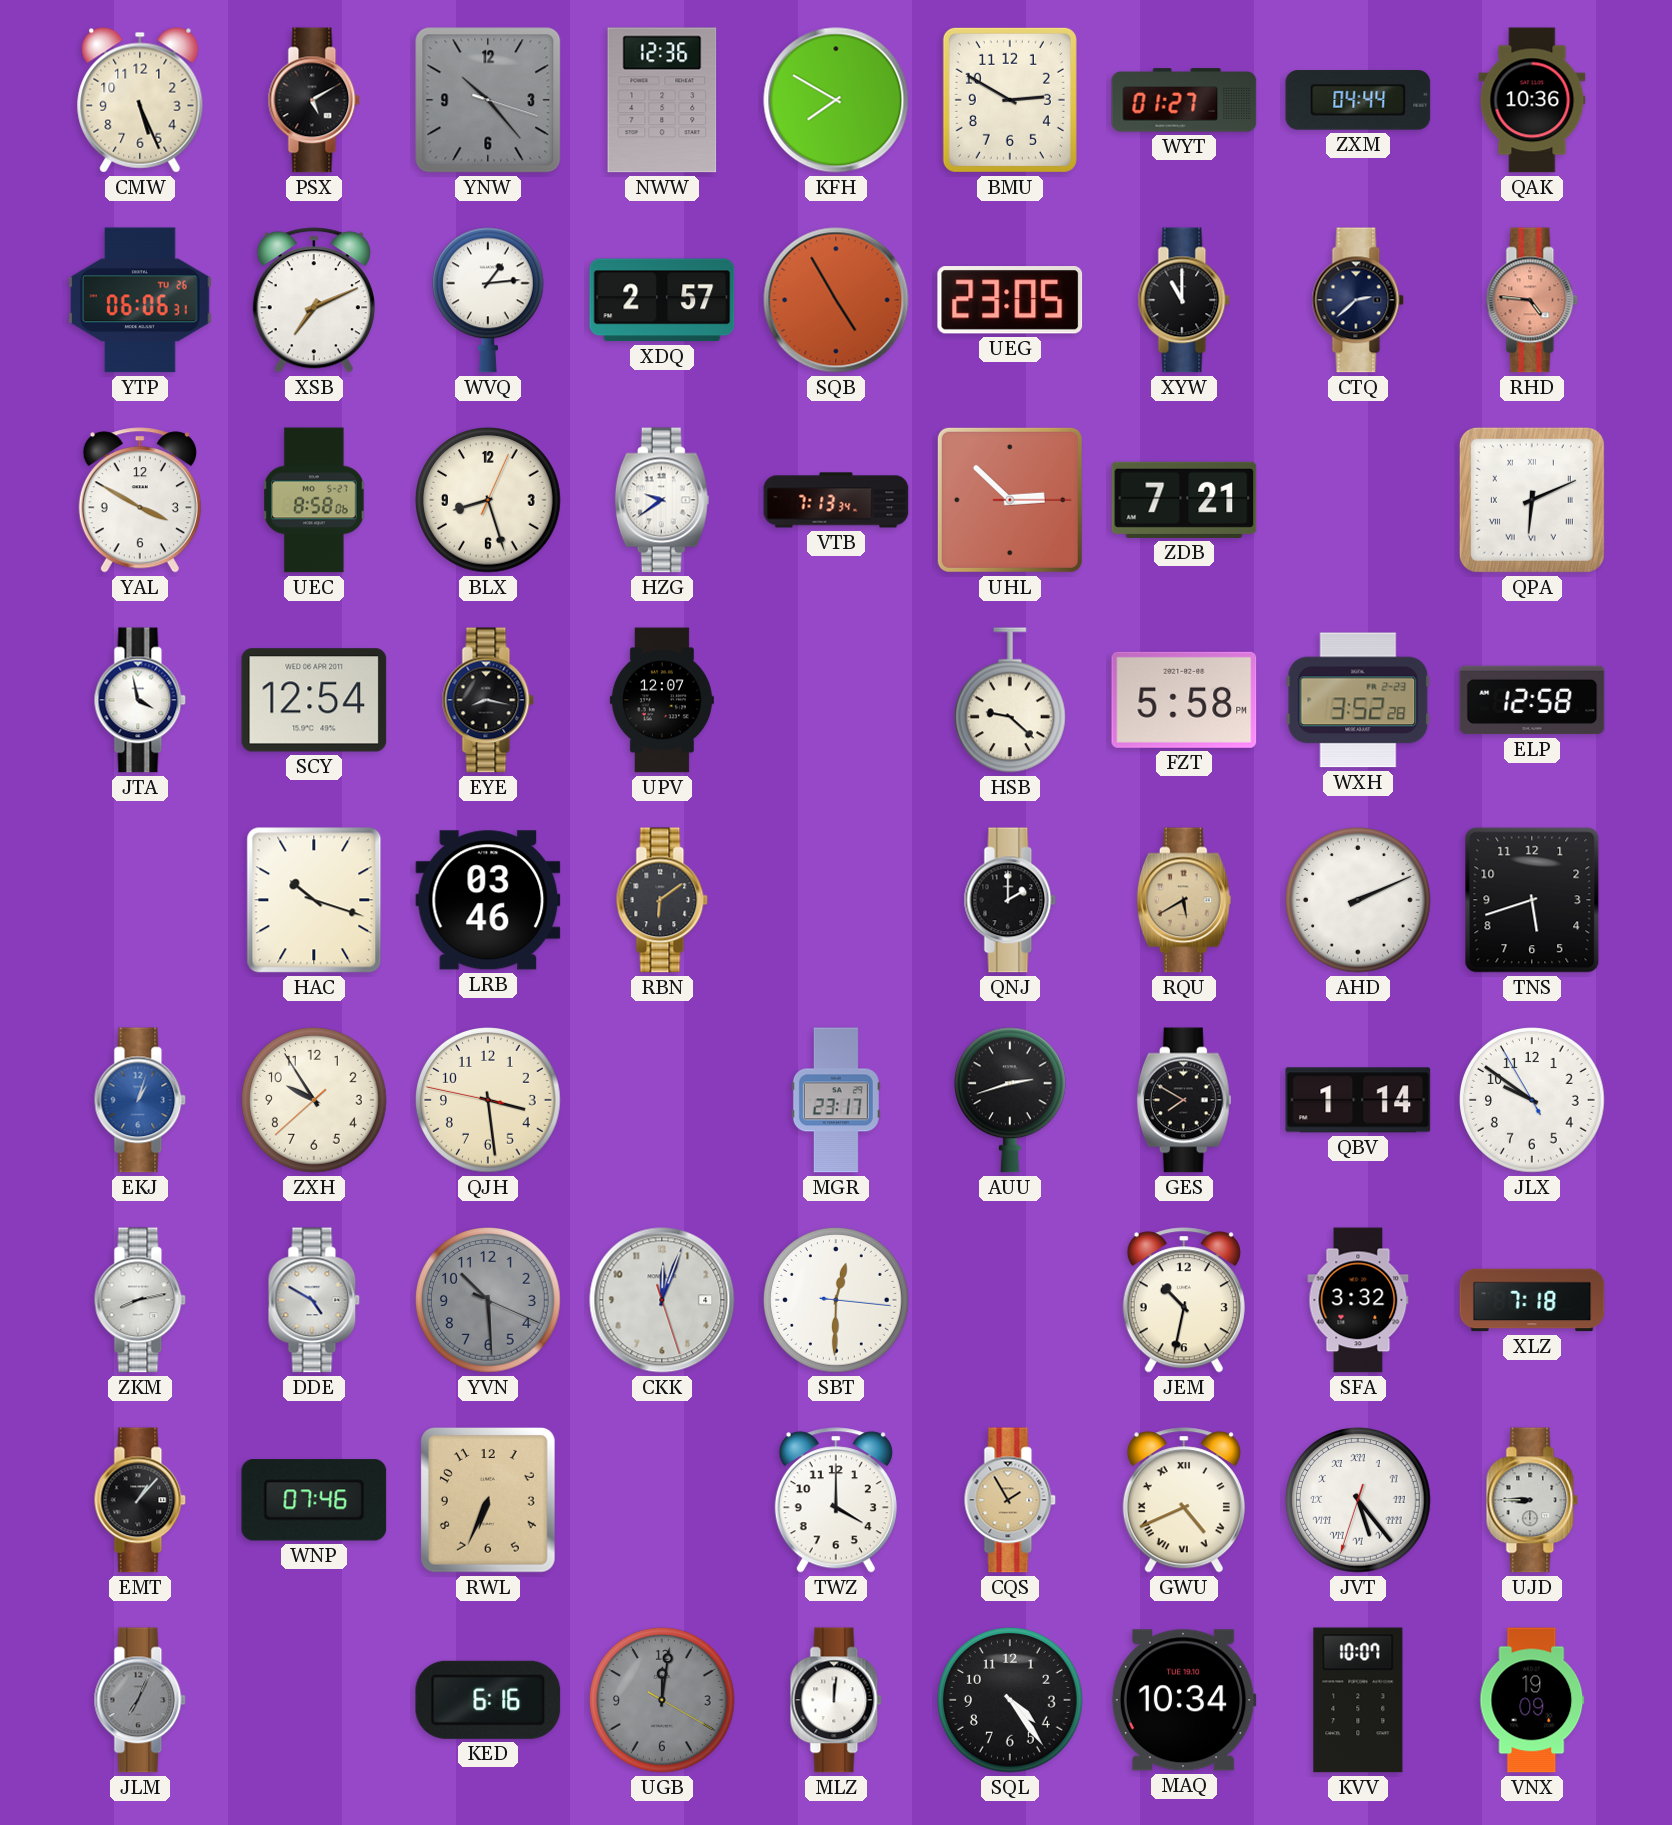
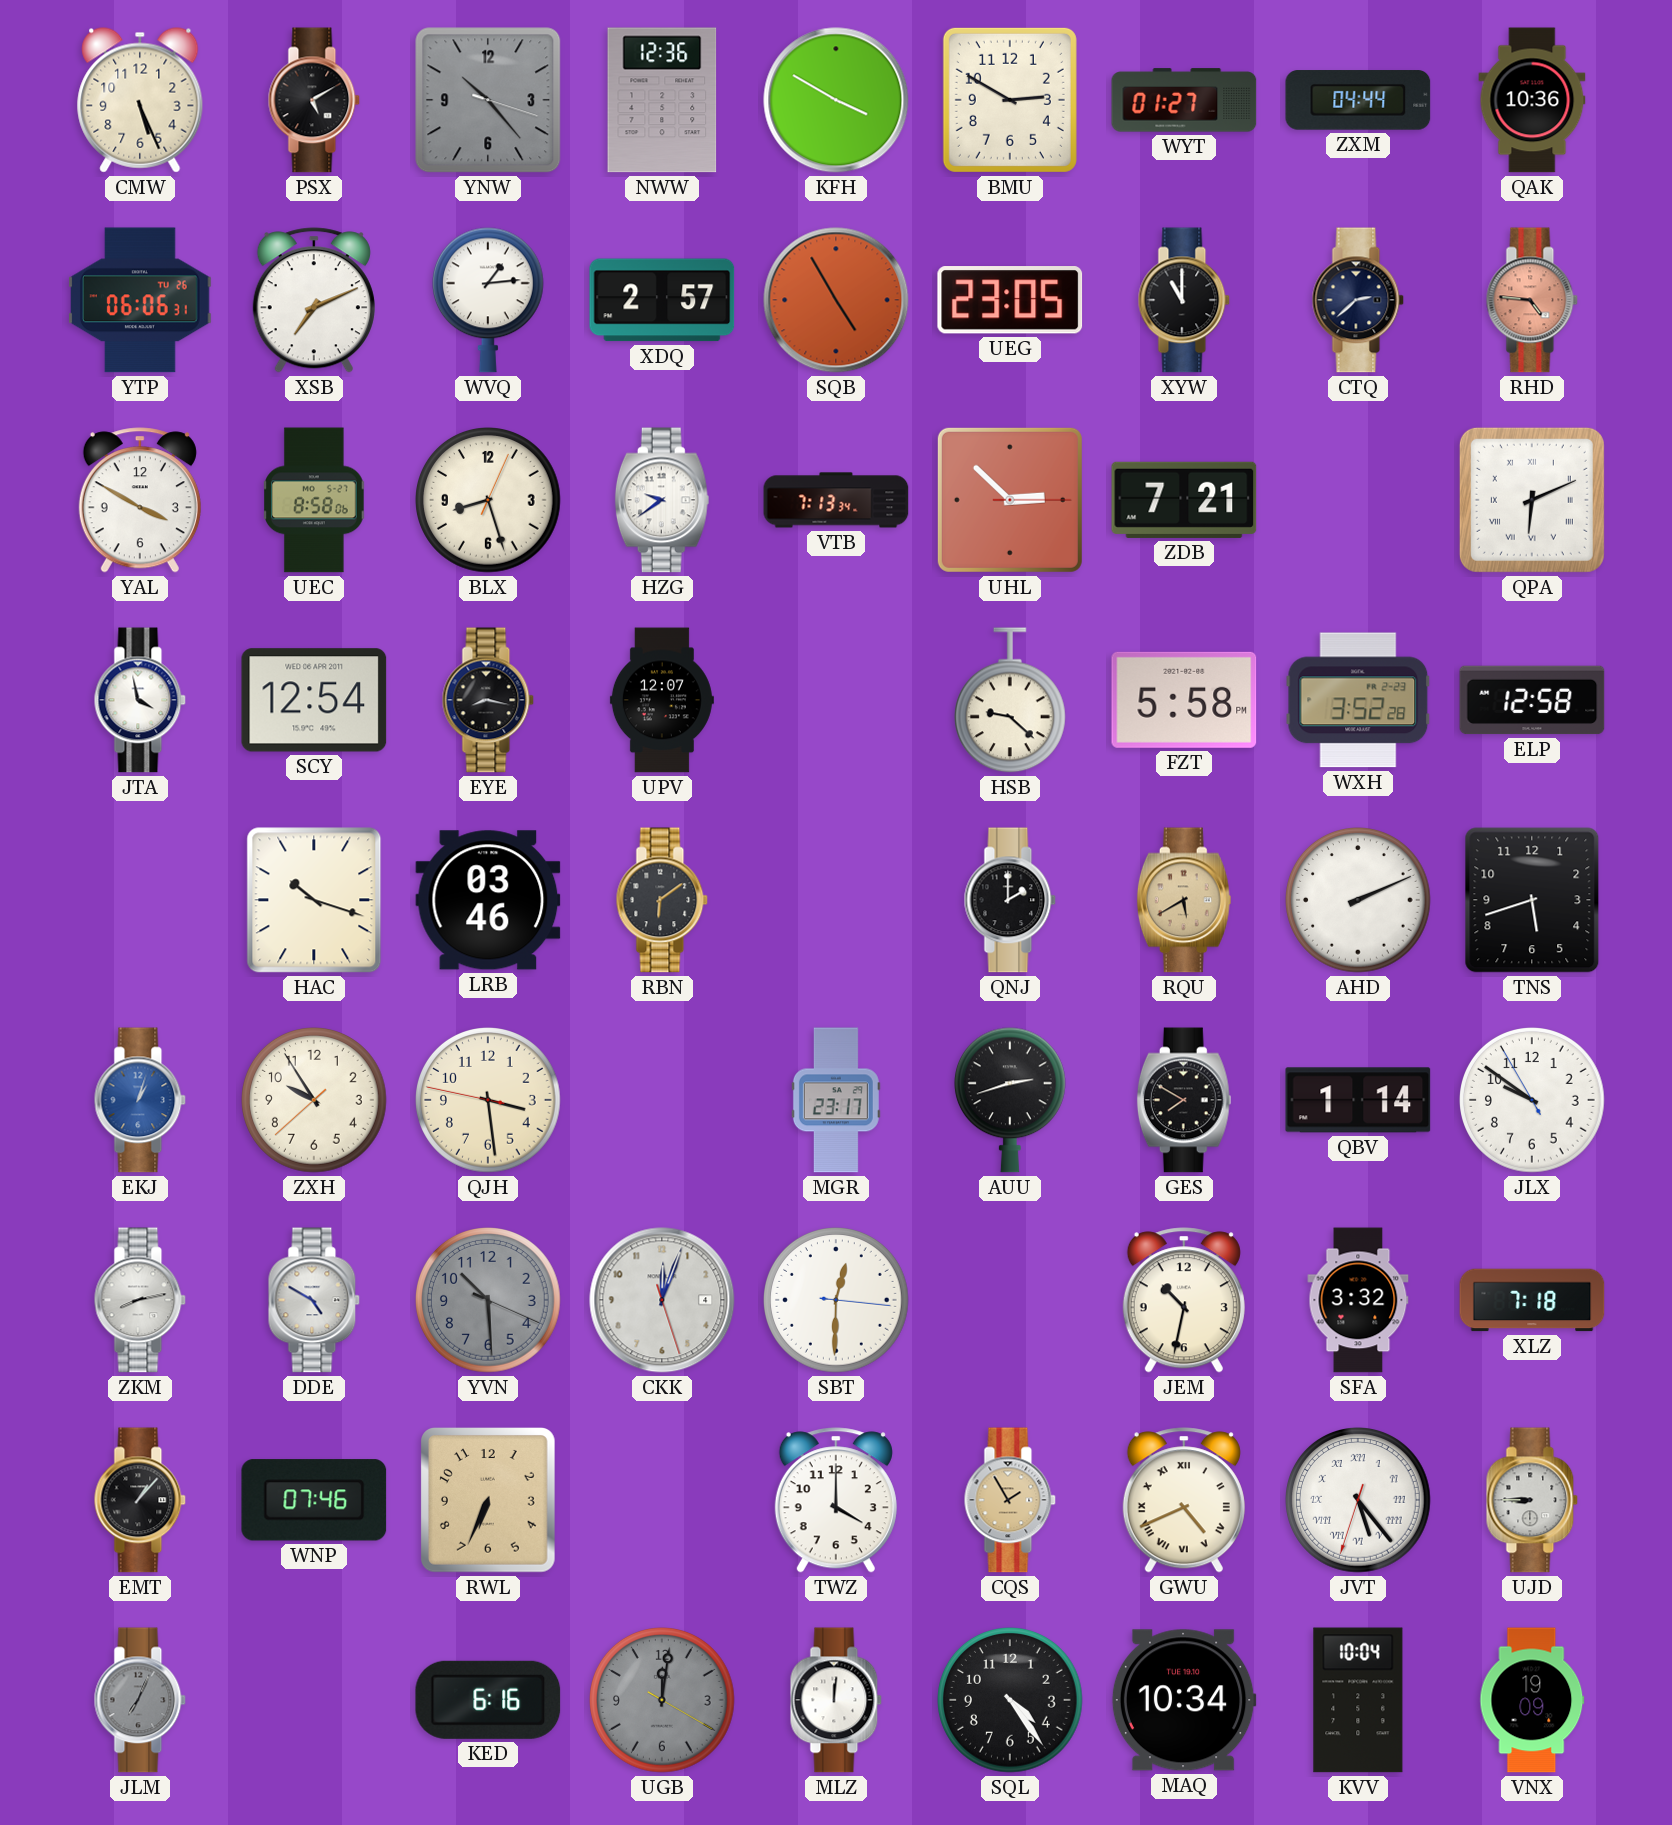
KFH: 7:50 -> 3:50 (836, 100)
KVV: 10:07 -> 10:04 (1358, 1700)
